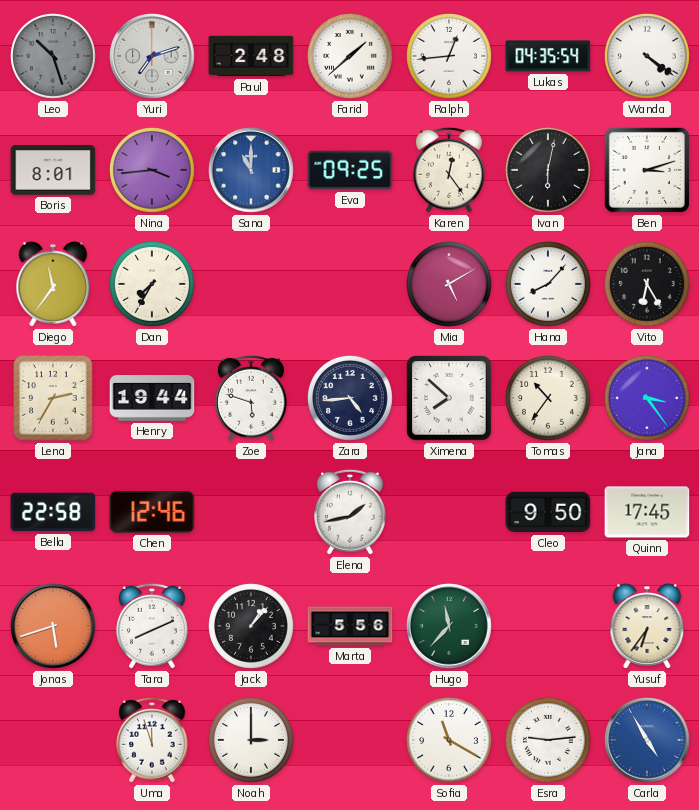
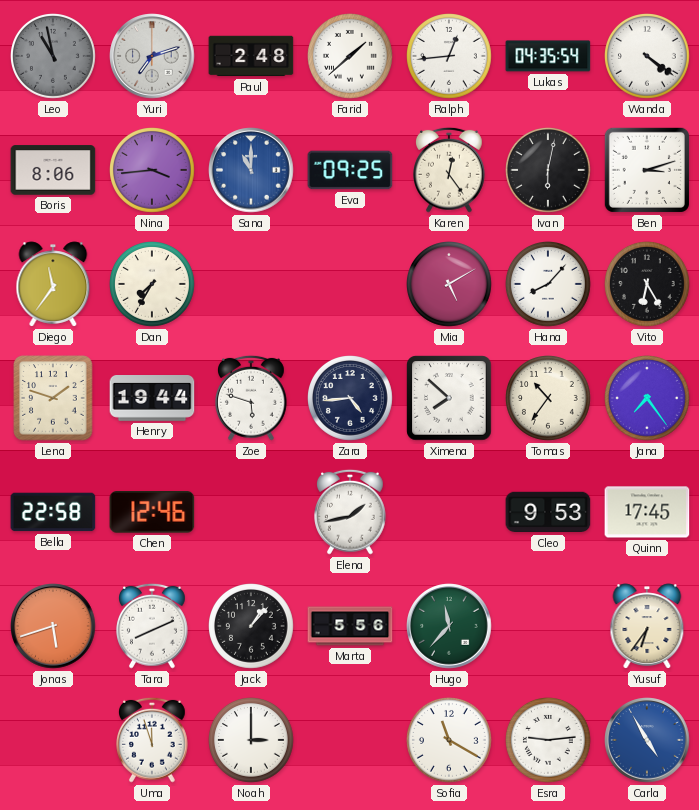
Leo: 10:27 -> 10:58 (54, 57)
Boris: 8:01 -> 8:06 (53, 170)
Lena: 2:35 -> 1:48 (53, 398)
Jana: 3:24 -> 7:24 (648, 399)
Cleo: 9:50 -> 9:53 (548, 512)
